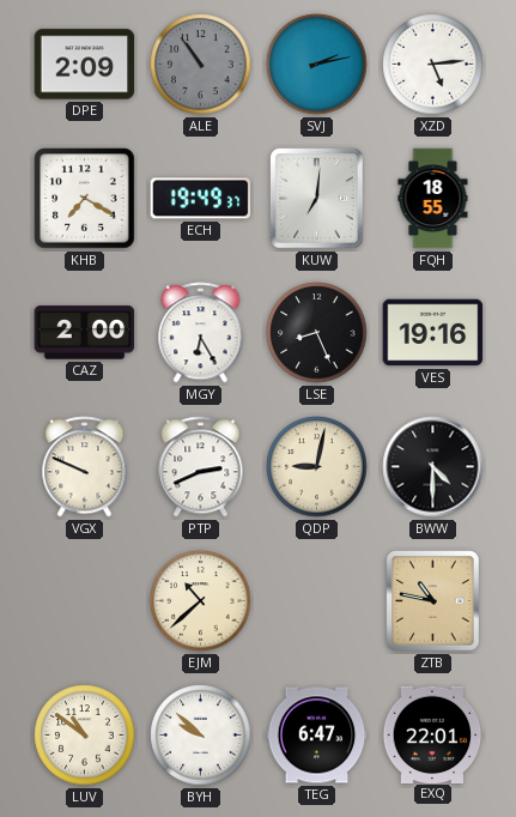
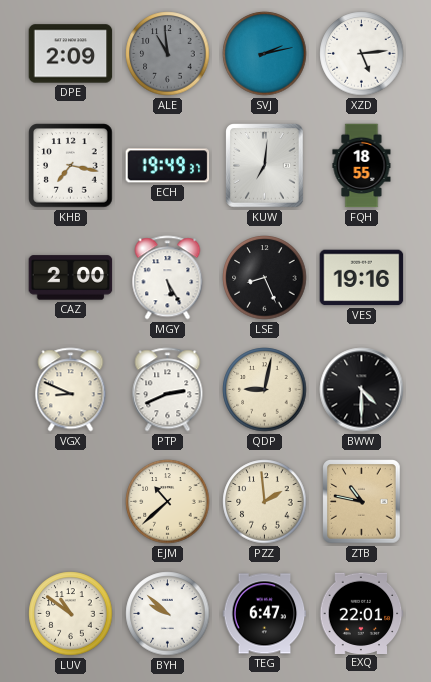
ALE: 10:54 -> 10:59 (168, 54)
KHB: 7:20 -> 7:17 (71, 166)
MGY: 6:25 -> 5:25 (168, 278)
VGX: 9:49 -> 8:49 (71, 390)
PZZ: none -> 1:59 (265, 502)
